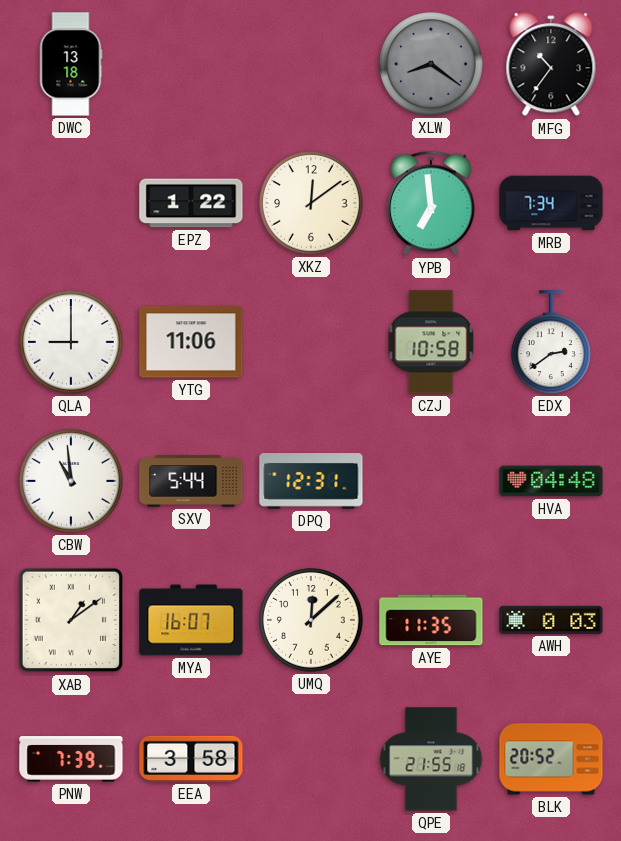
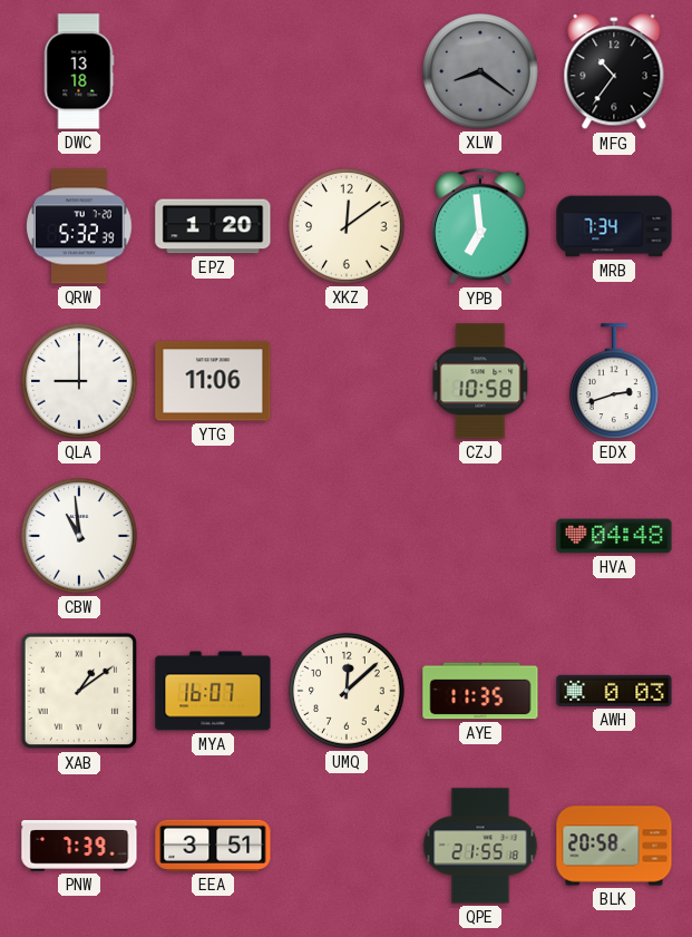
QRW: none -> 5:32 (79, 226)
EPZ: 1:22 -> 1:20 (213, 226)
EDX: 2:39 -> 2:42 (615, 381)
SXV: 5:44 -> none (191, 481)
DPQ: 12:31 -> none (311, 482)
EEA: 3:58 -> 3:51 (213, 846)
BLK: 20:52 -> 20:58 (614, 846)
